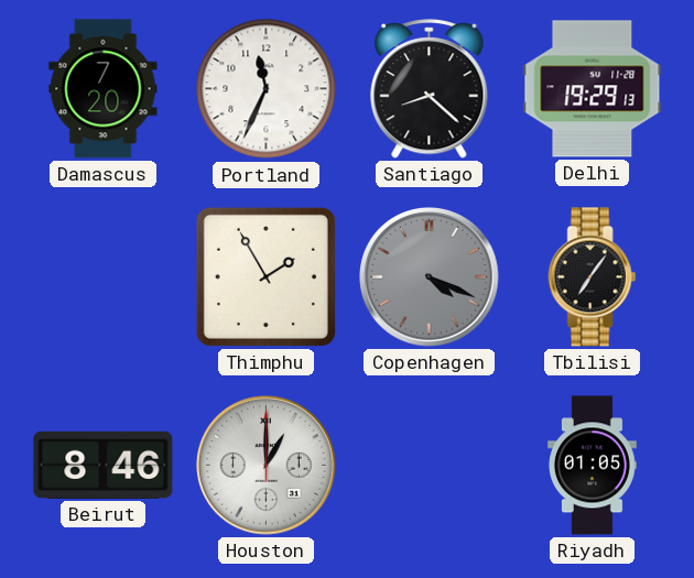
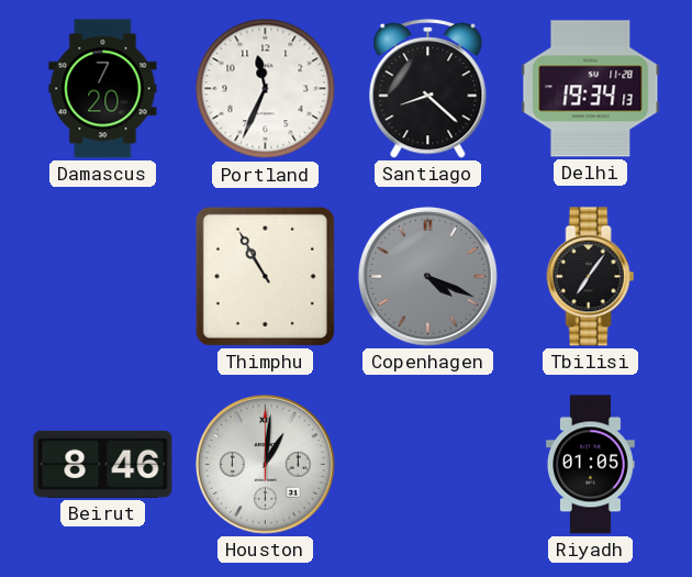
Delhi: 19:29 -> 19:34 (591, 89)
Thimphu: 1:55 -> 10:55 (265, 276)
Houston: 1:00 -> 1:01 (266, 465)
